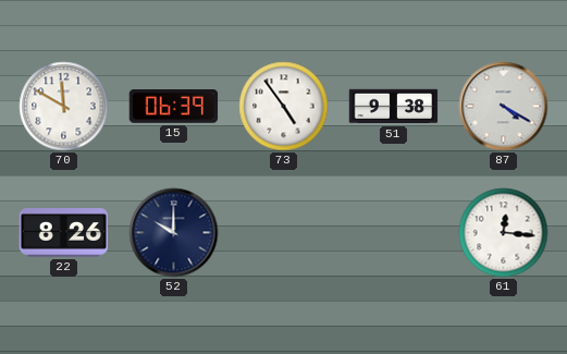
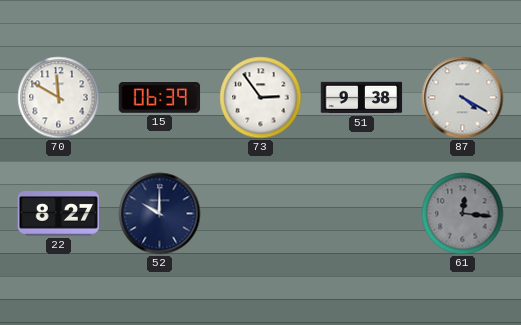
73: 4:54 -> 2:54 (261, 98)
22: 8:26 -> 8:27 (59, 214)
61 dial: white -> grey (463, 214)
